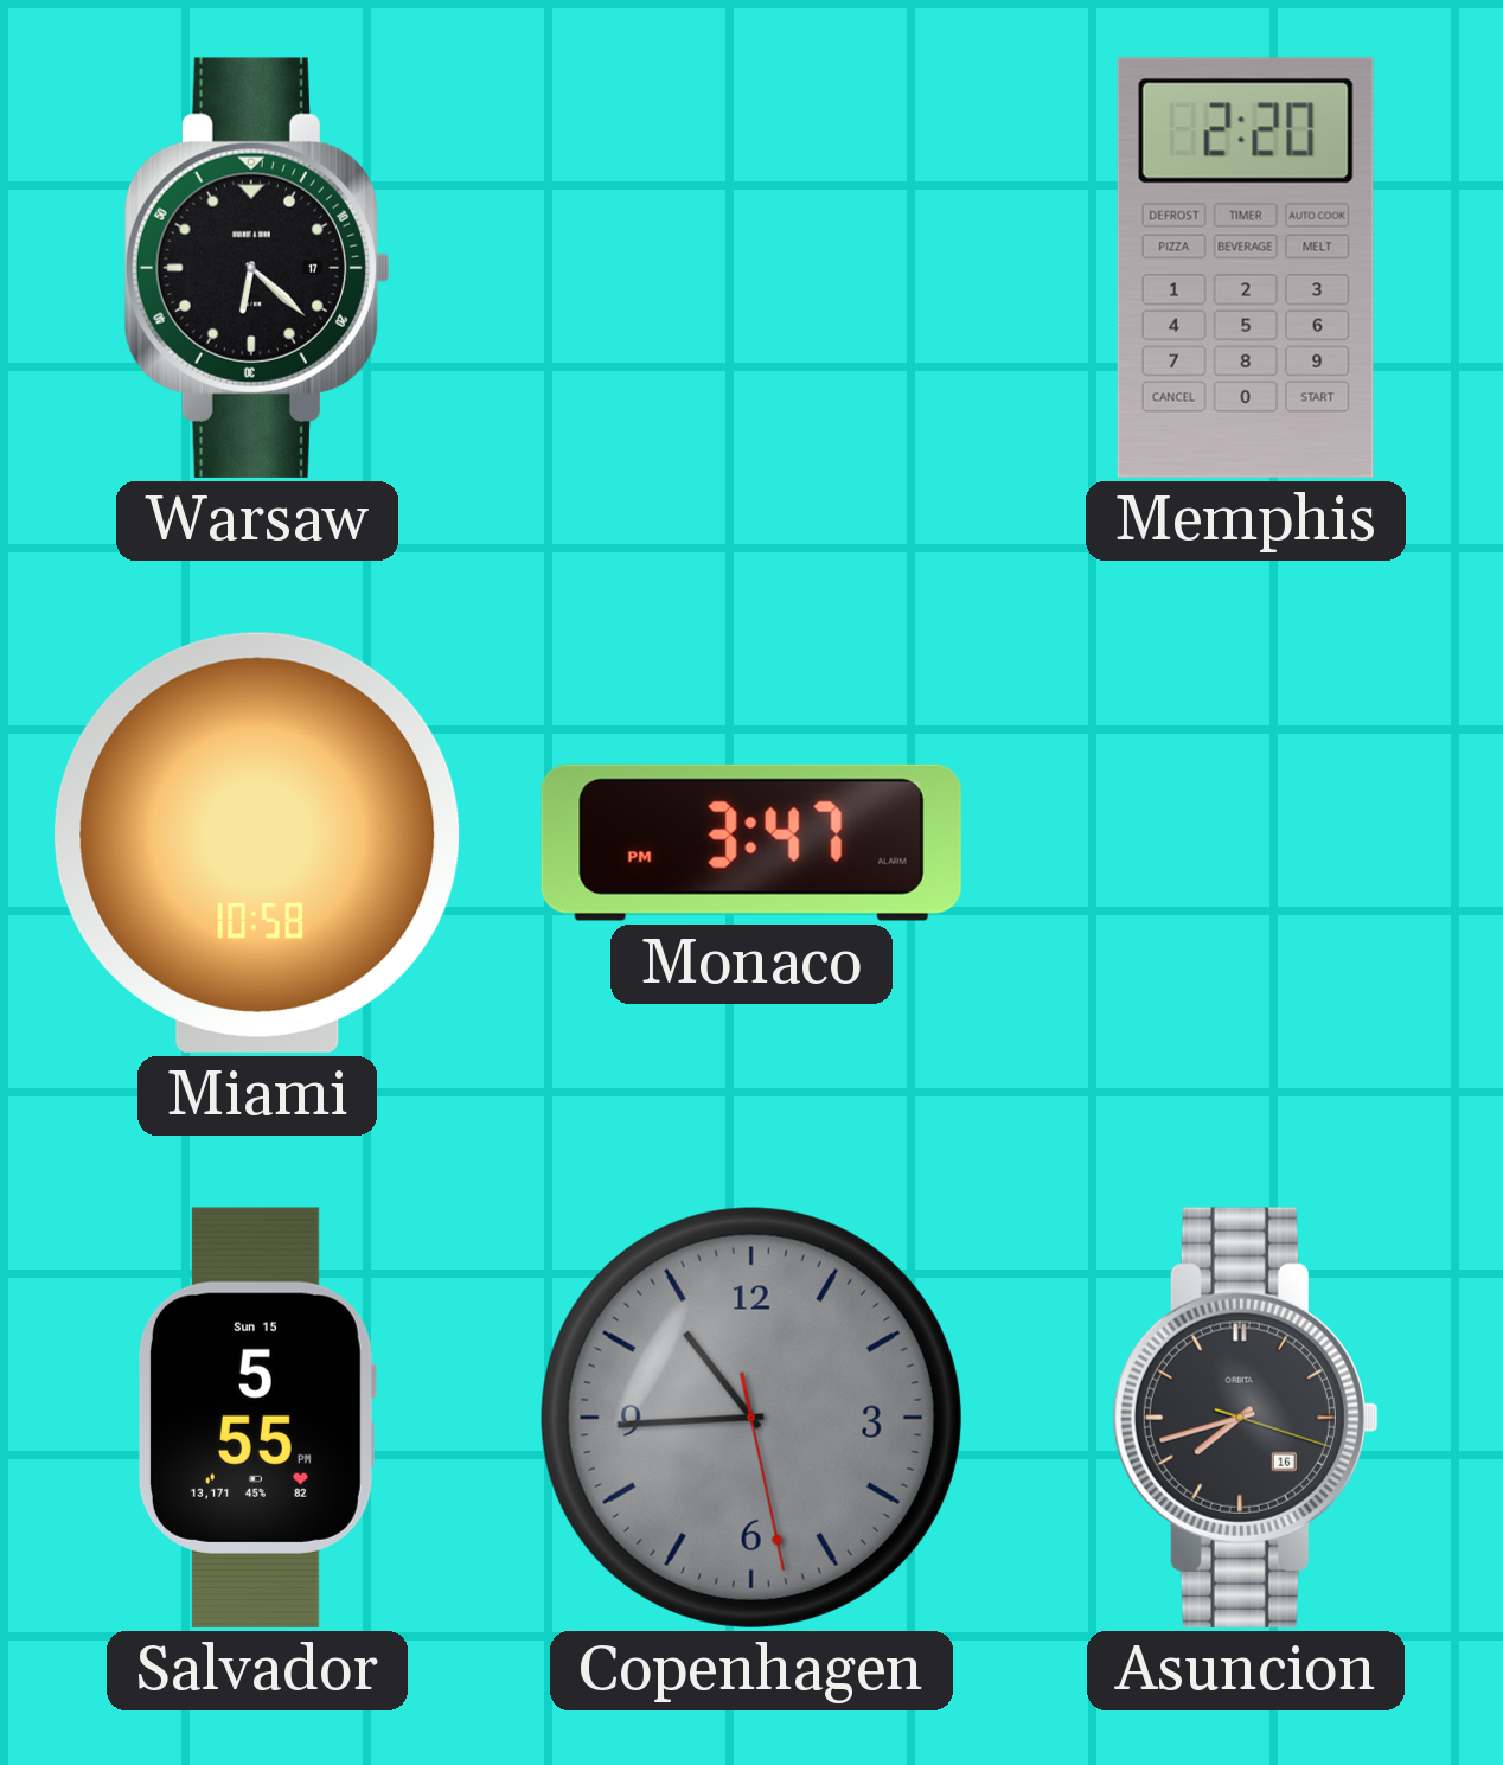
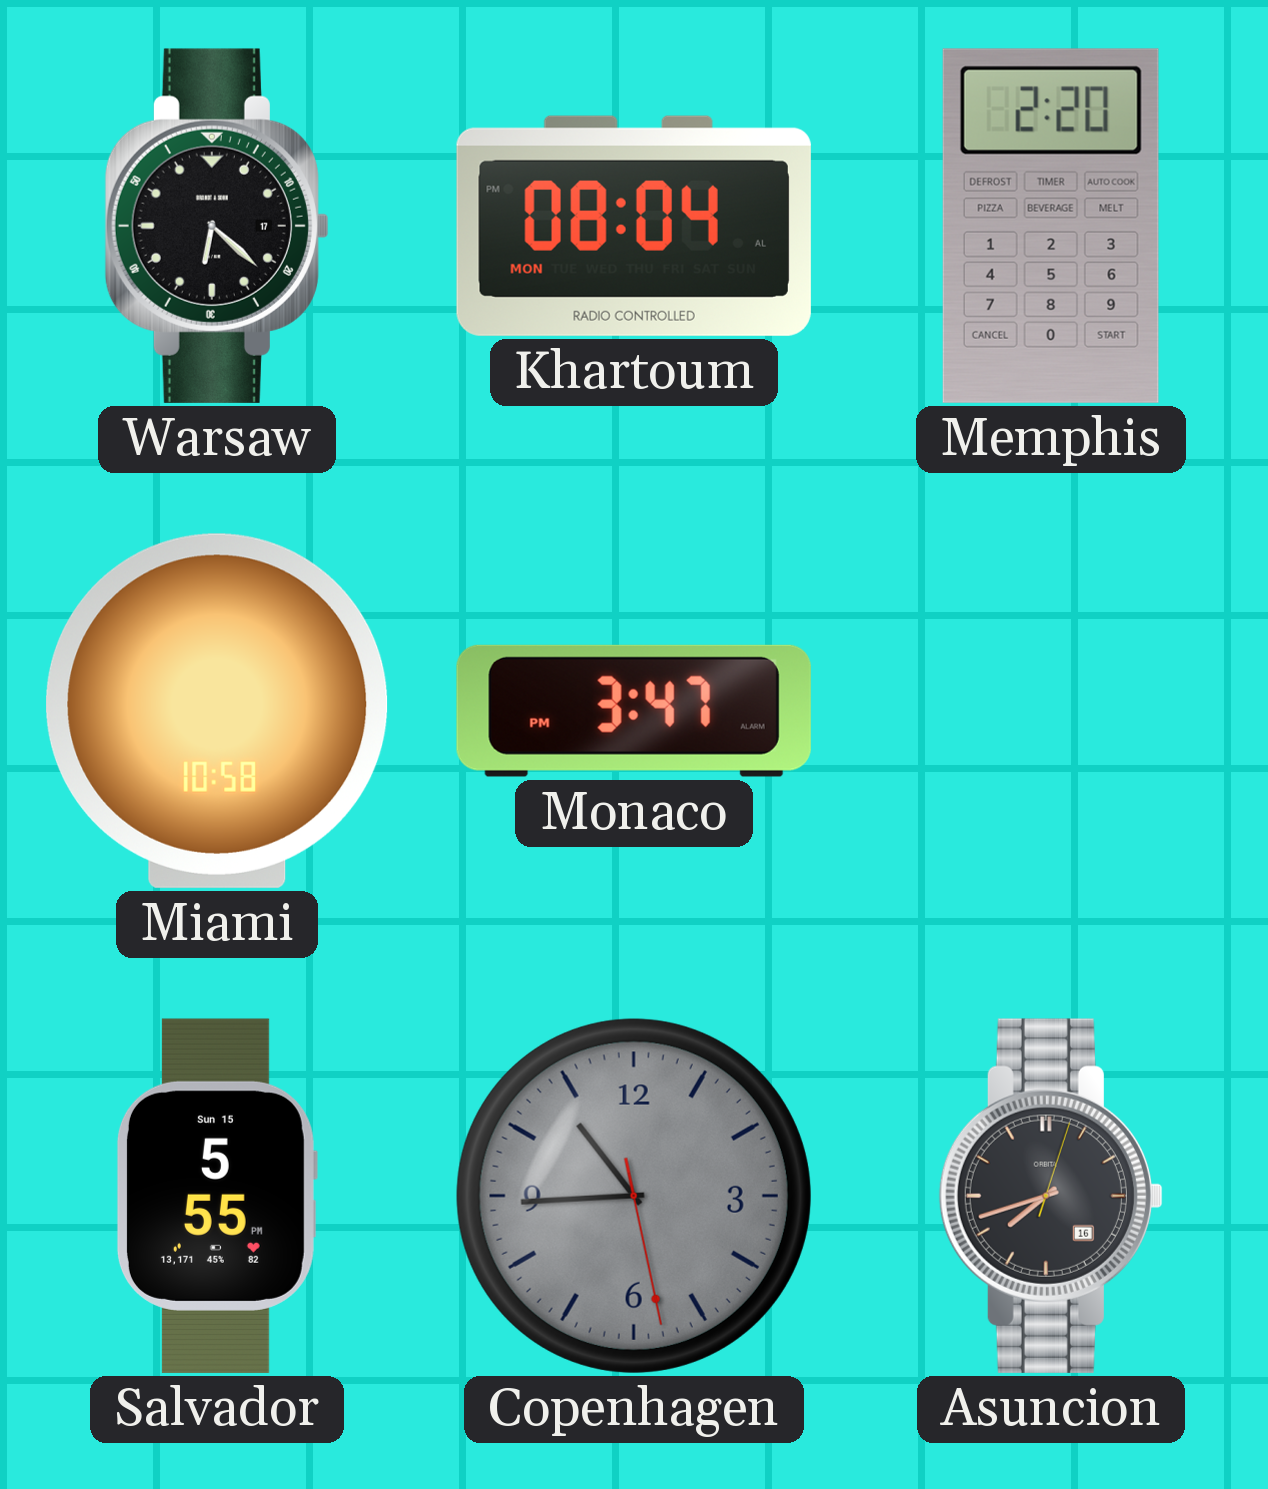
Khartoum: none -> 08:04 (634, 226)
Asuncion: 7:42:18 -> 7:42:03 (1051, 1196)
